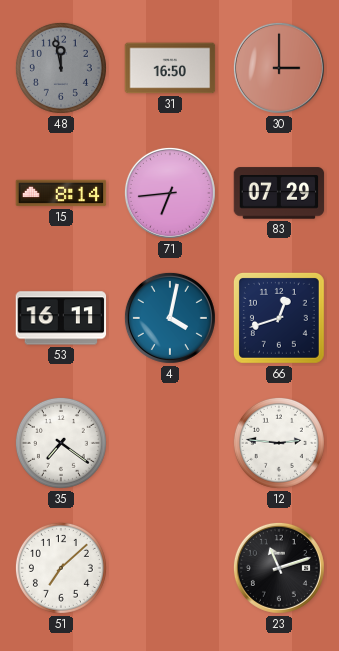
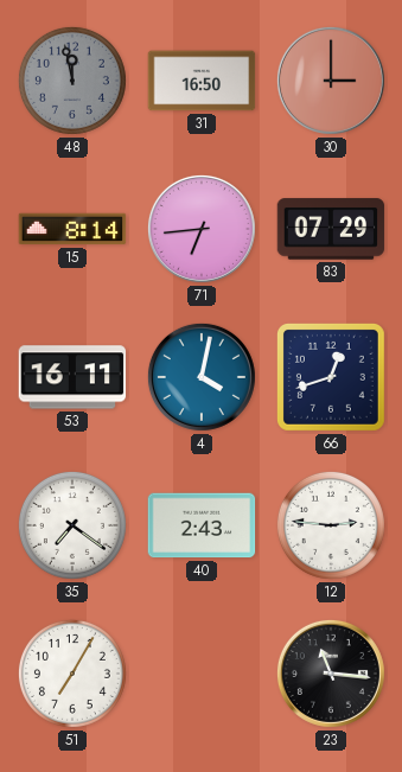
40: none -> 2:43 (202, 525)
51: 7:08 -> 7:05 (72, 674)
23: 11:12 -> 11:16 (331, 674)
